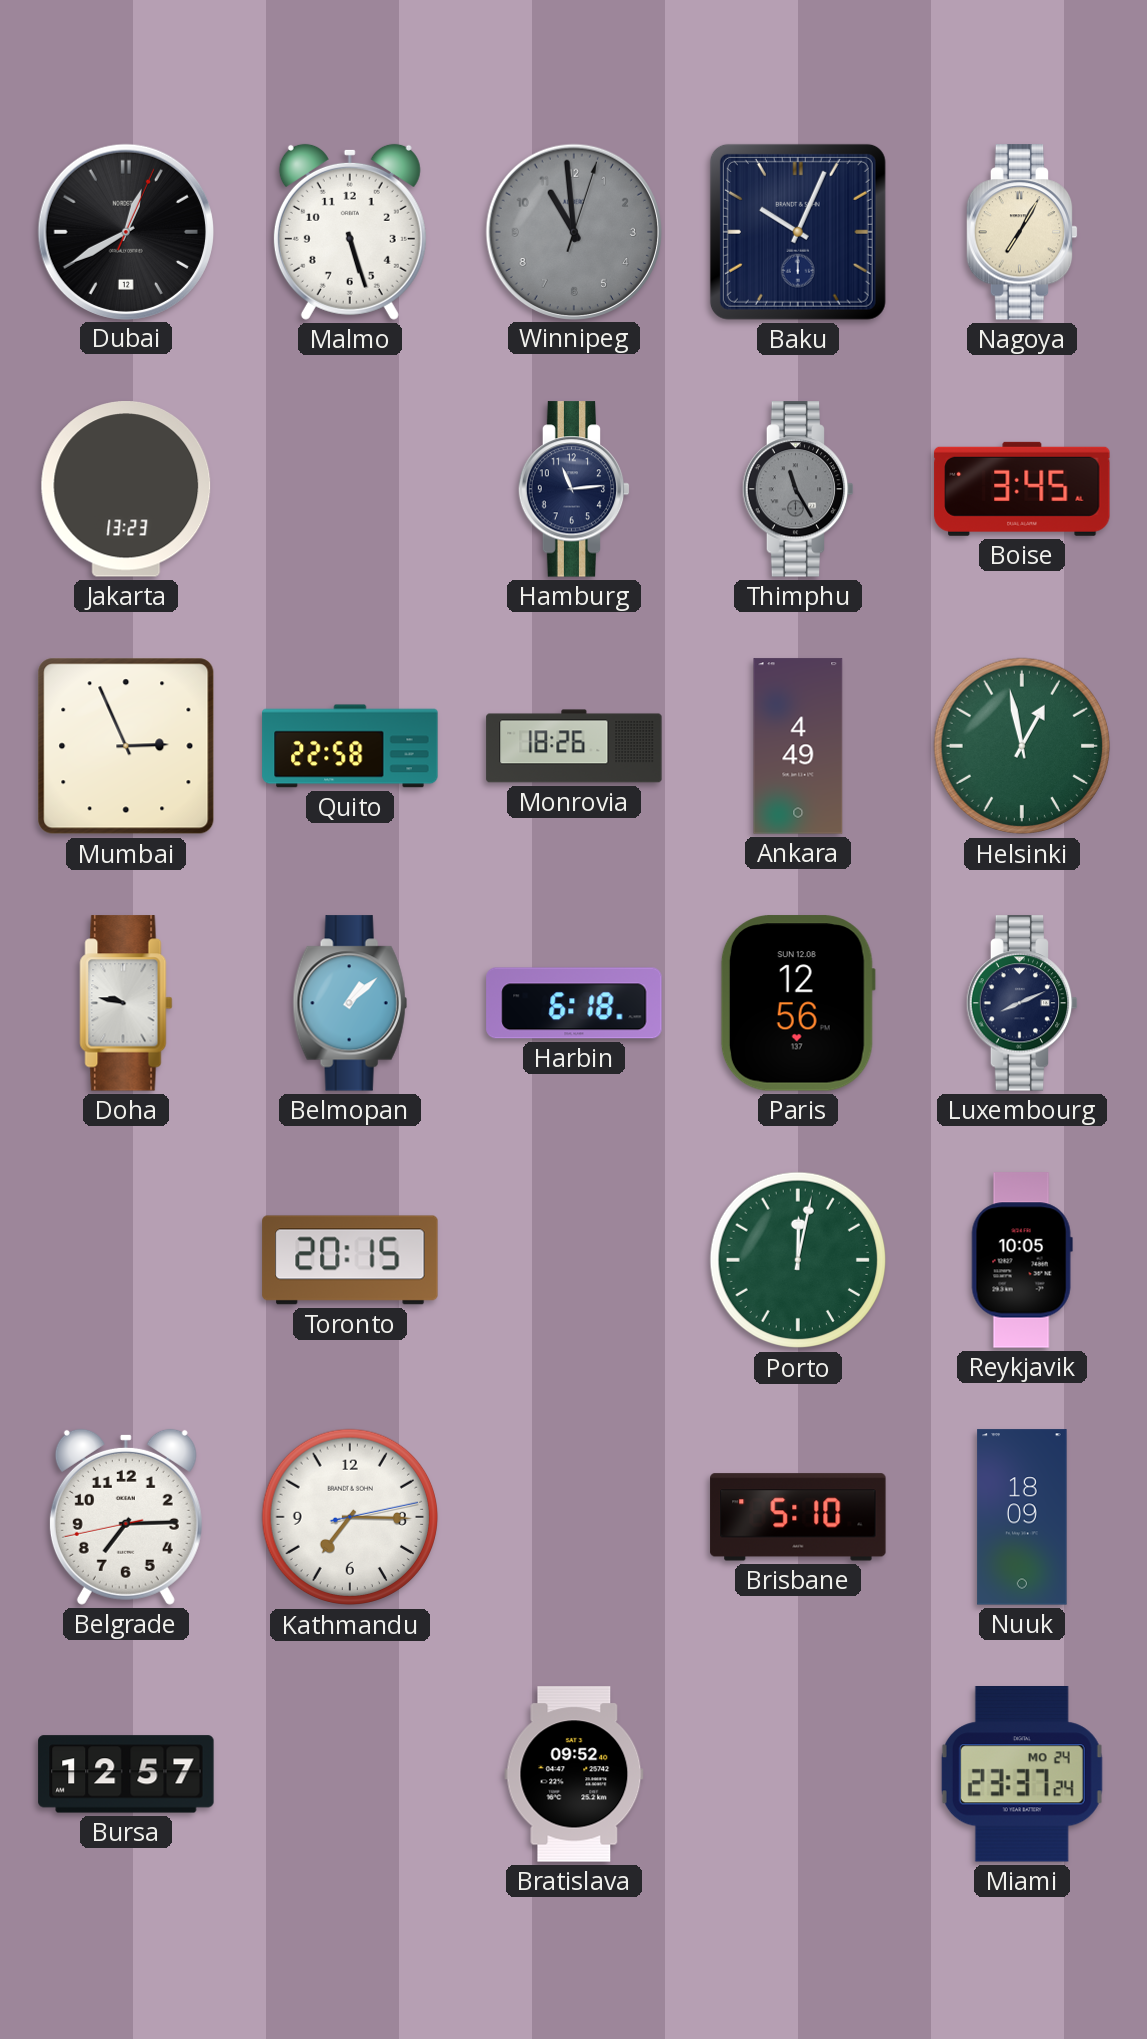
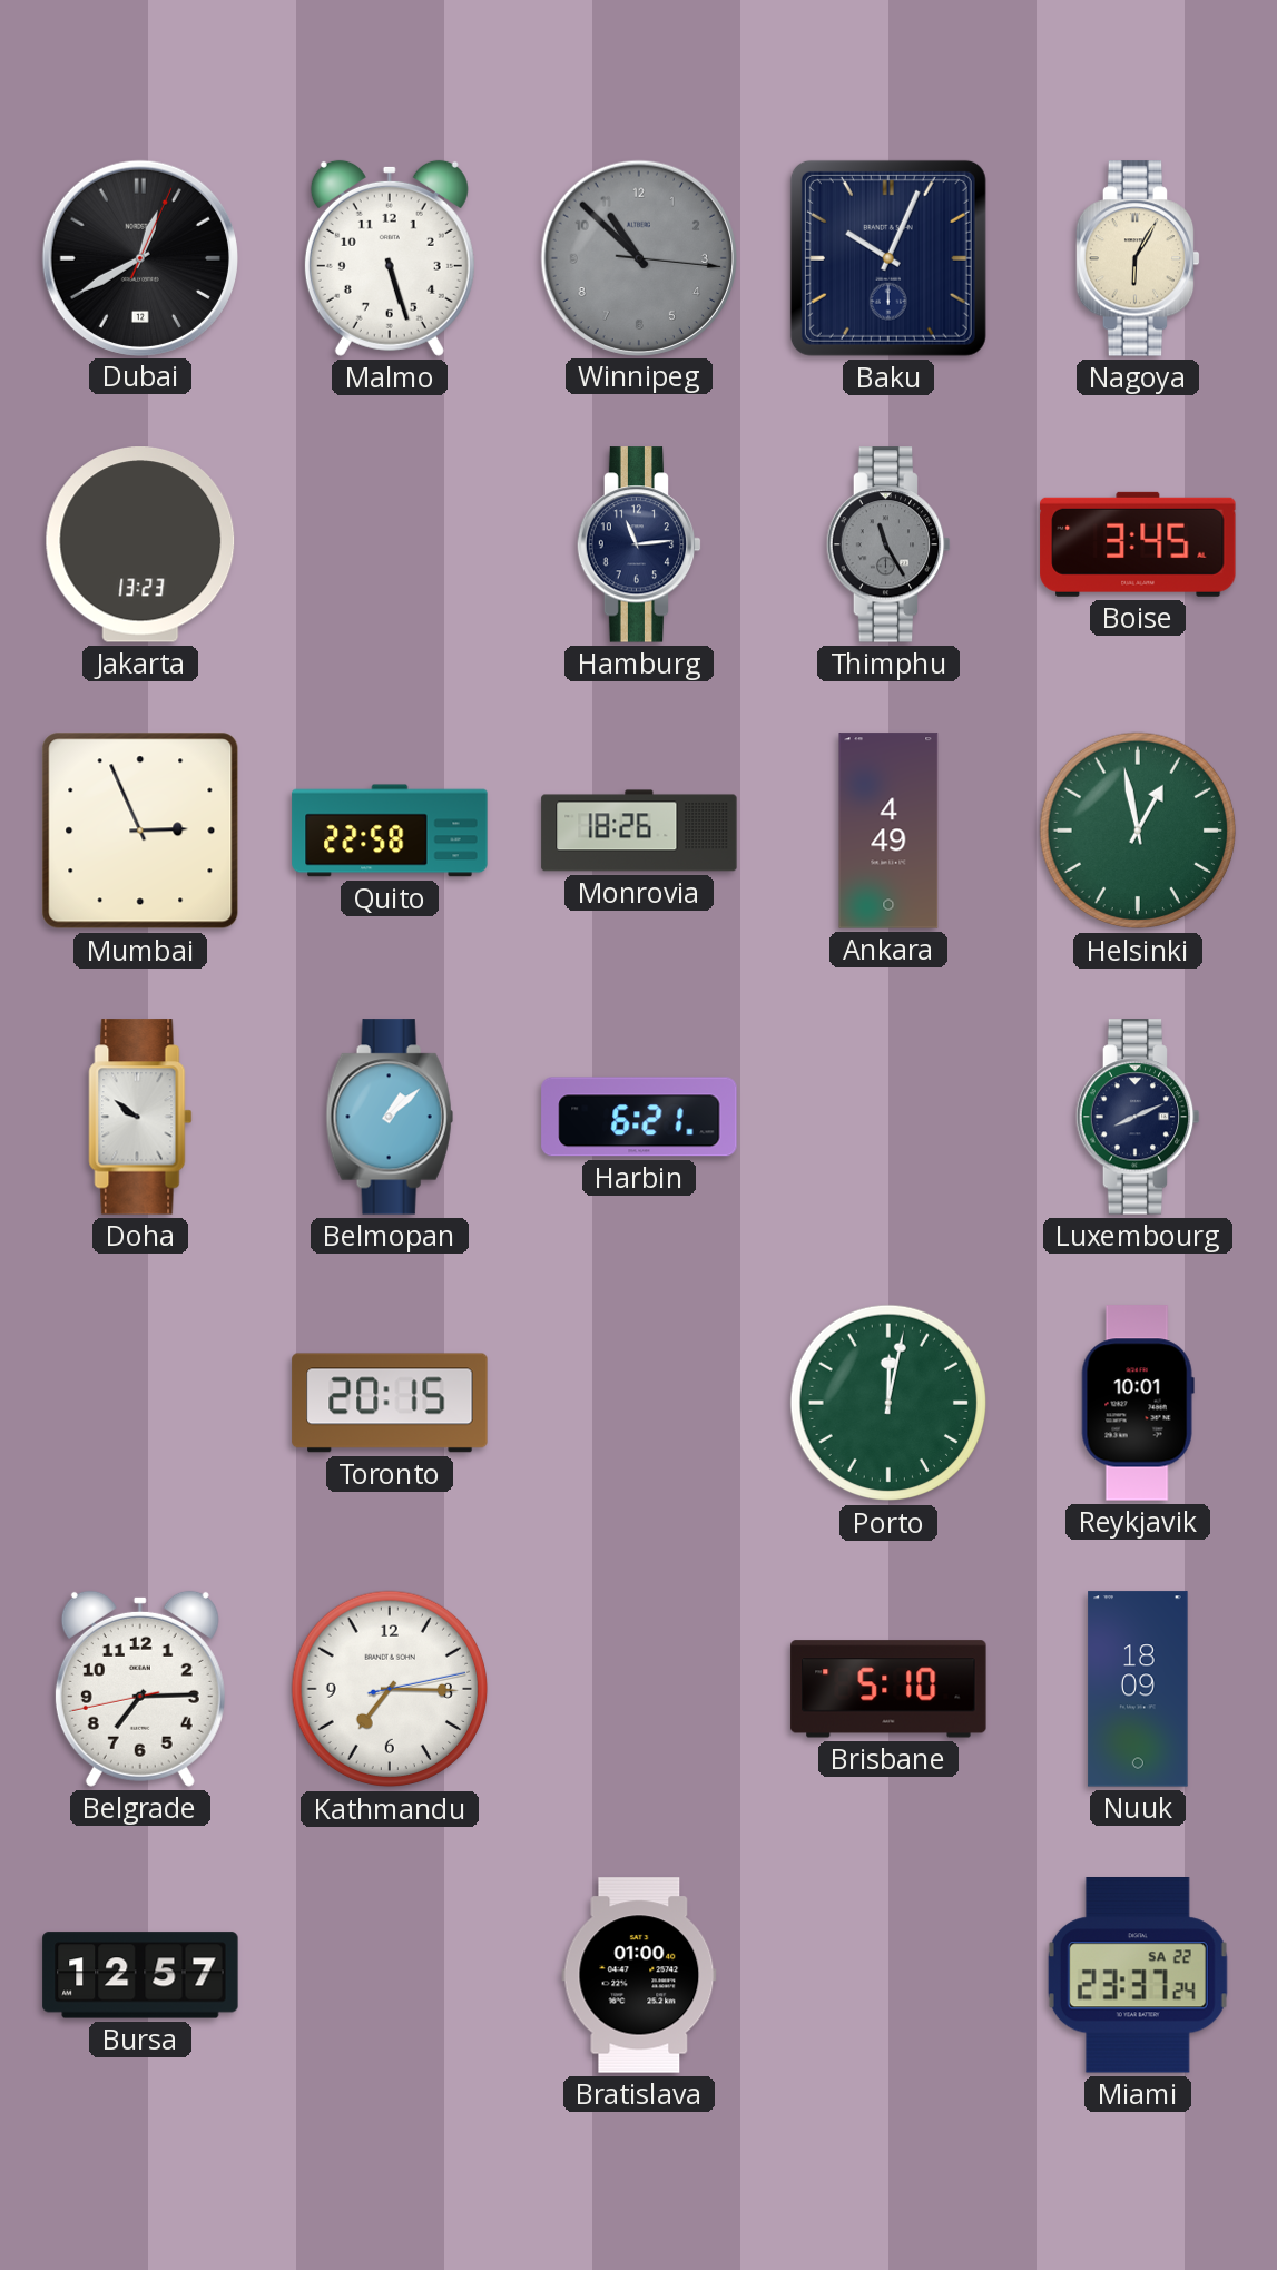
Winnipeg: 10:59 -> 10:52 (638, 257)
Nagoya: 7:05 -> 6:05 (1138, 258)
Doha: 9:47 -> 9:51 (140, 1117)
Harbin: 6:18 -> 6:21 (639, 1117)
Paris: 12:56 -> none (798, 1003)
Reykjavik: 10:05 -> 10:01 (1138, 1403)
Bratislava: 09:52 -> 01:00 (639, 1975)
Miami date: MO 24 -> SA 22 (1138, 1976)
